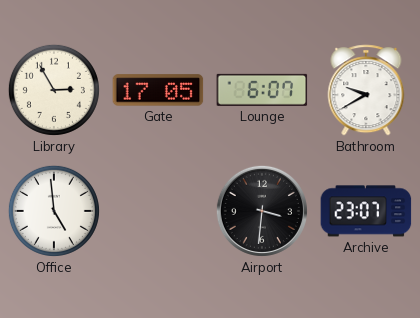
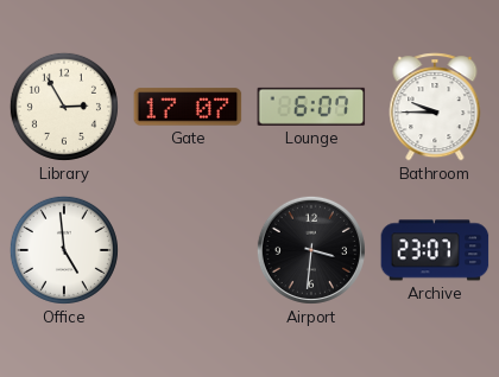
Gate: 17:05 -> 17:07 (188, 107)
Bathroom: 9:40 -> 9:45 (435, 107)
